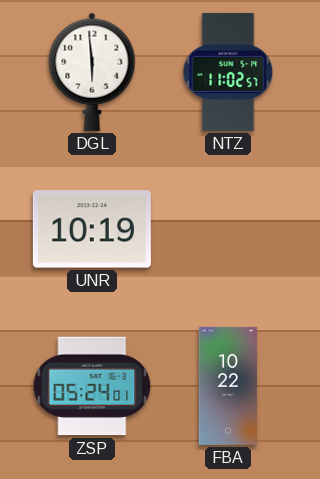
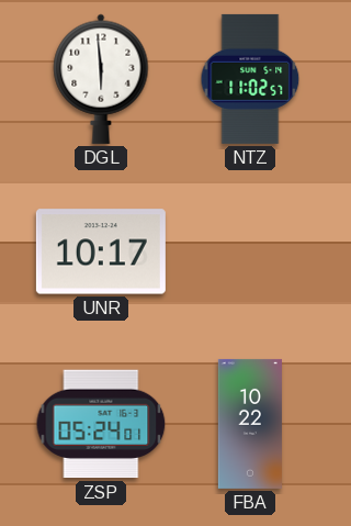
UNR: 10:19 -> 10:17 (101, 251)
